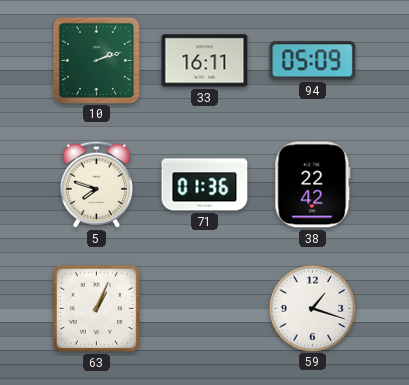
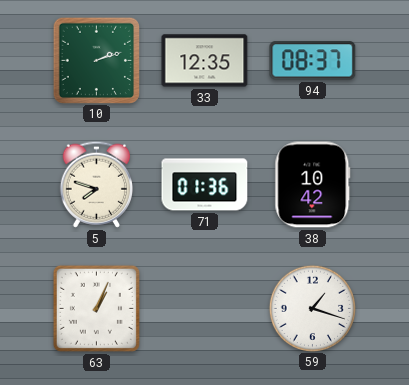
33: 16:11 -> 12:35 (205, 61)
94: 05:09 -> 08:37 (313, 61)
38: 22:42 -> 10:42 (313, 185)
